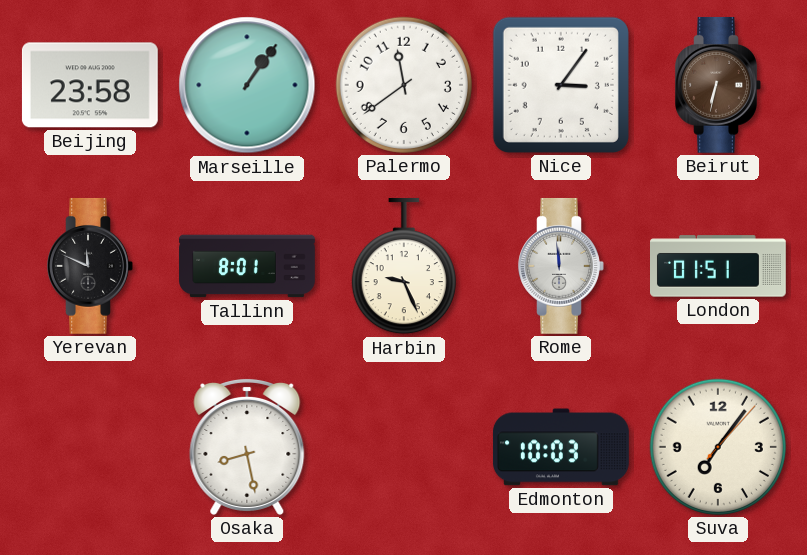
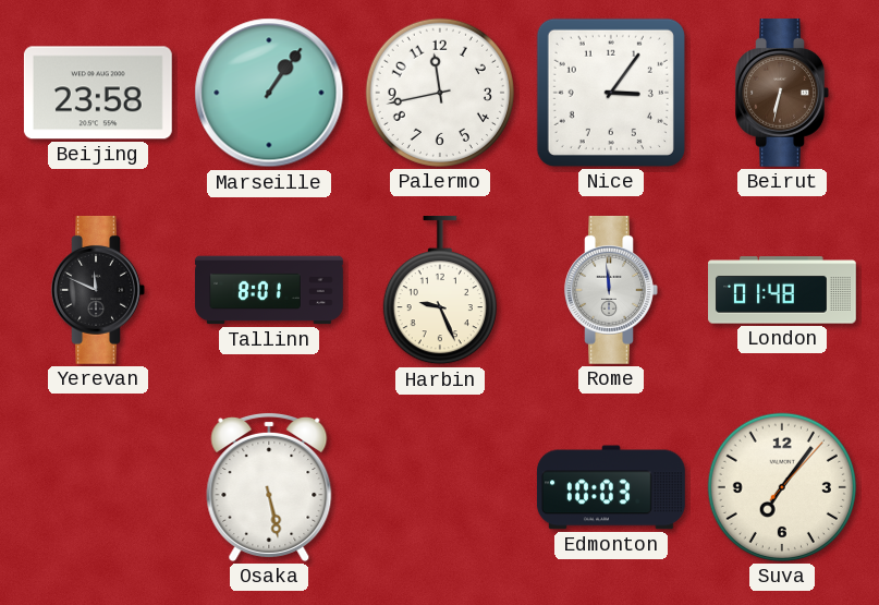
Palermo: 11:39 -> 11:43 (440, 93)
London: 01:51 -> 01:48 (783, 290)
Osaka: 8:28 -> 5:28 (269, 486)
